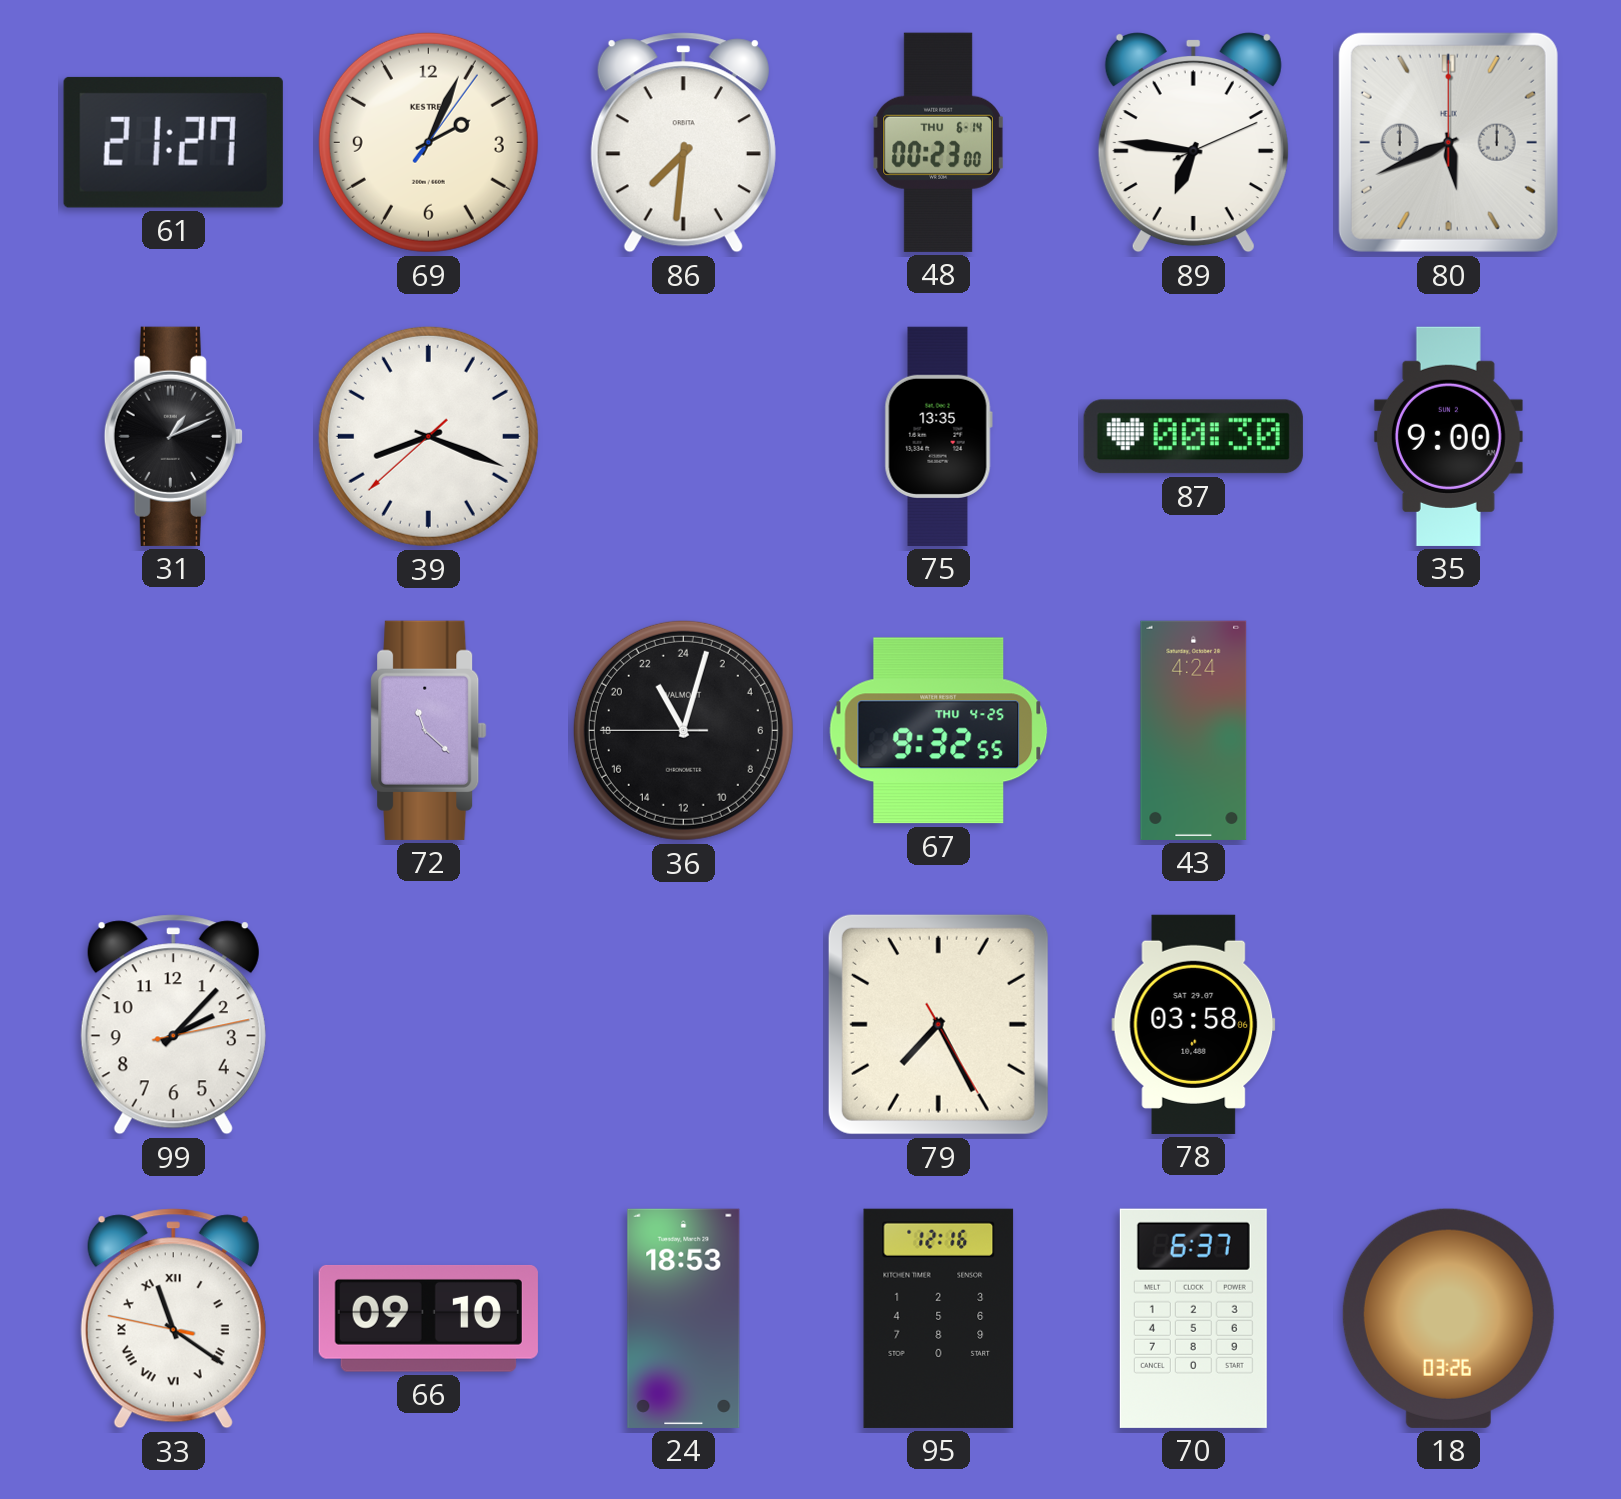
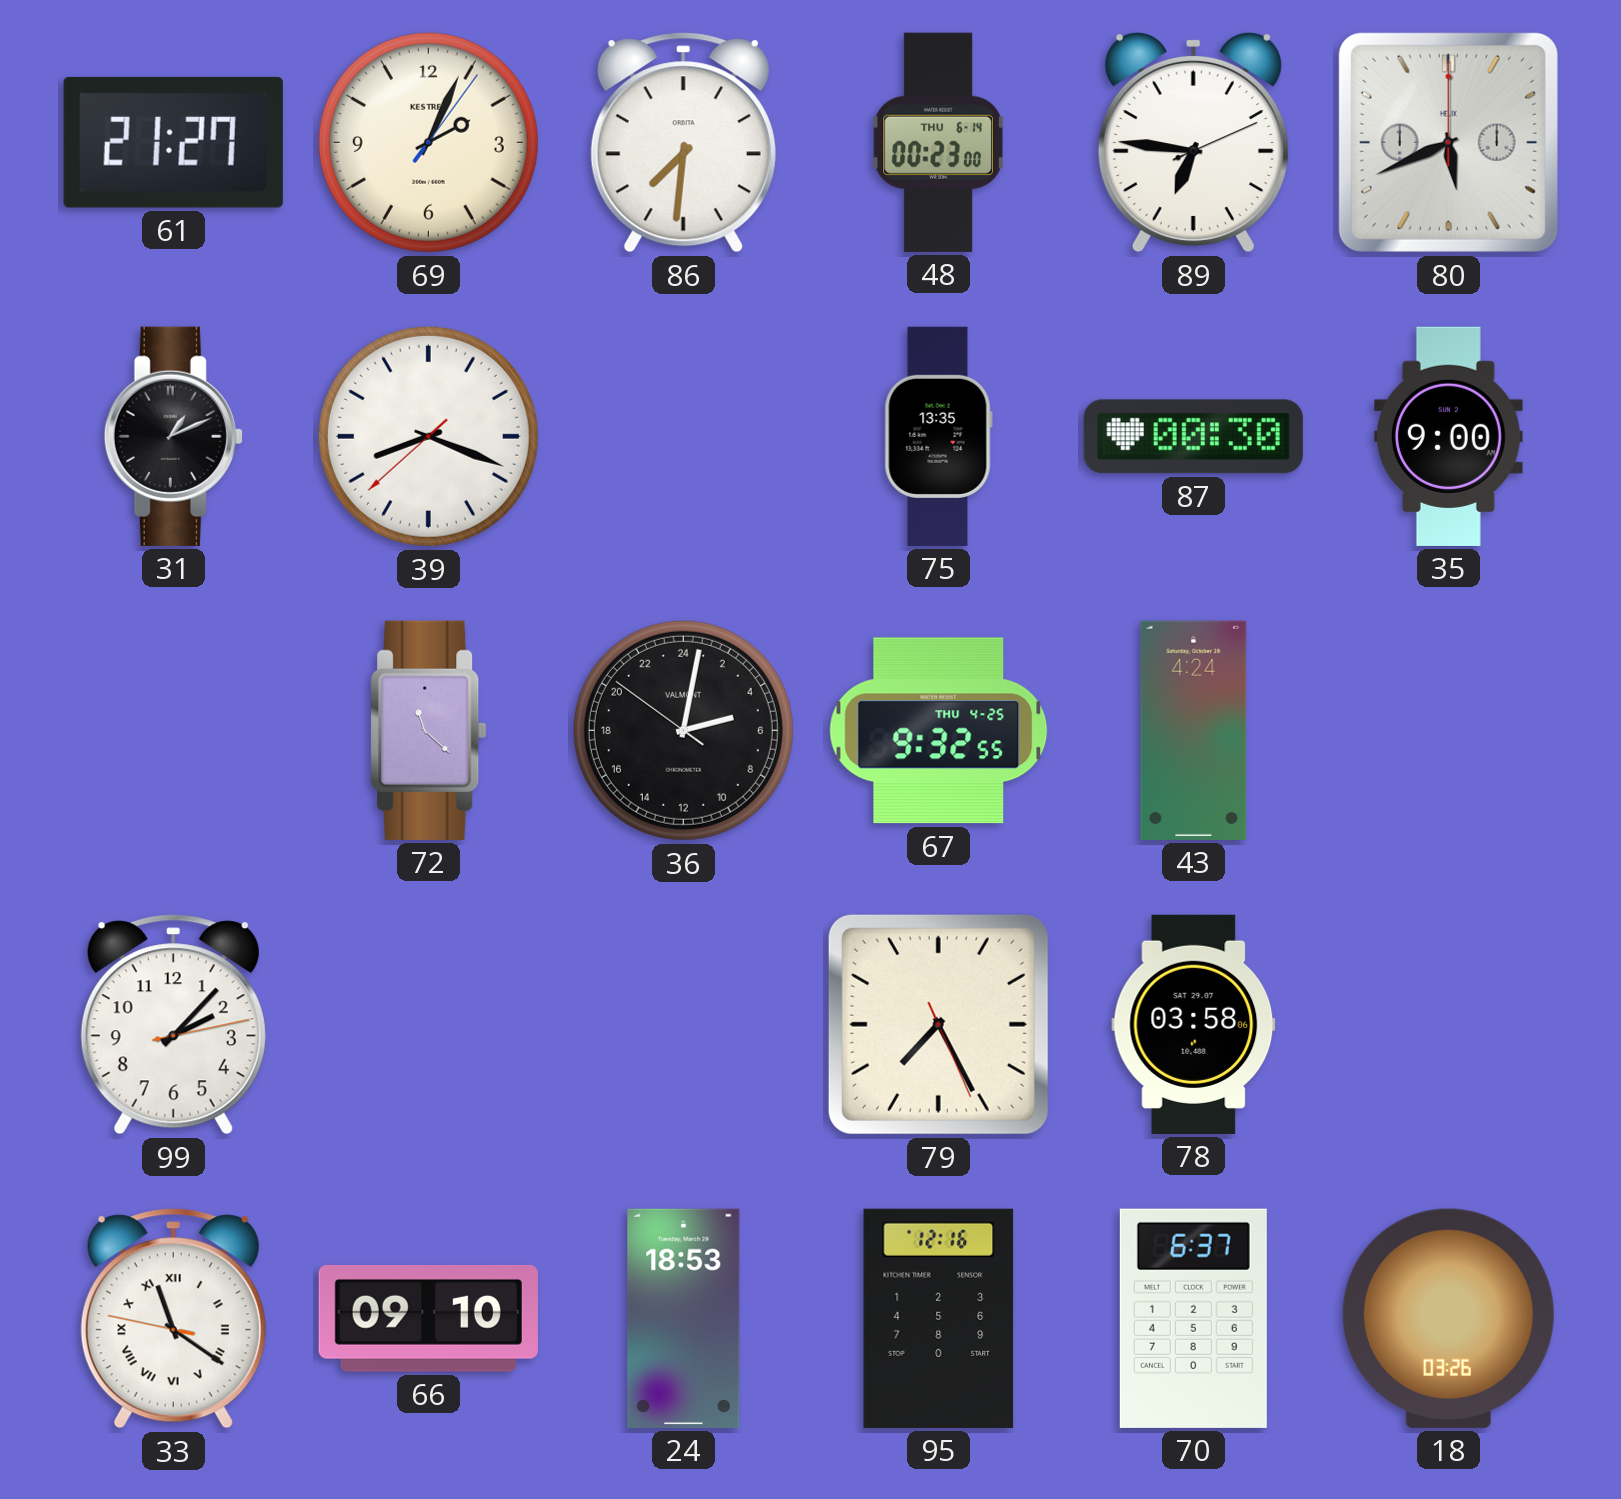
36: 22:02 -> 5:01 (683, 730)
79: 7:25:25 -> 7:25:26 (938, 1024)
